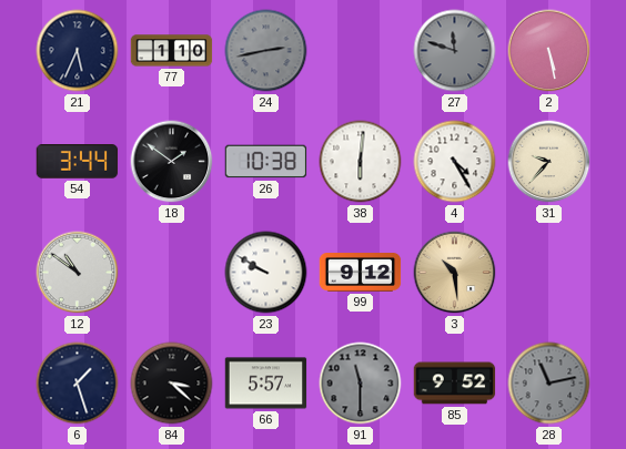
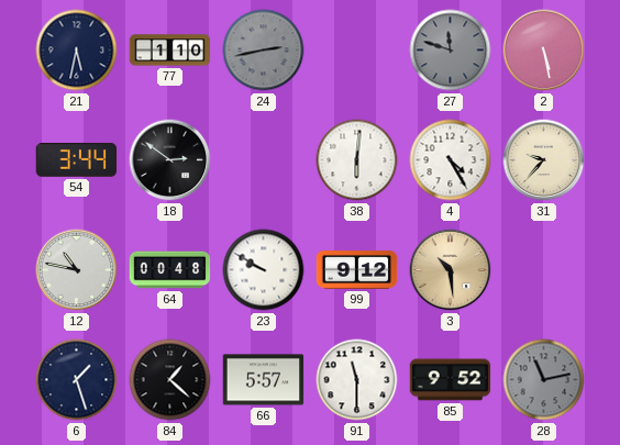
21: 5:34 -> 5:32 (77, 51)
18: 1:51 -> 2:51 (170, 160)
26: 10:38 -> none (266, 162)
12: 10:51 -> 10:47 (77, 270)
64: none -> 00:48 (170, 270)
84: 3:22 -> 1:22 (170, 380)
91 dial: grey -> white (357, 380)
